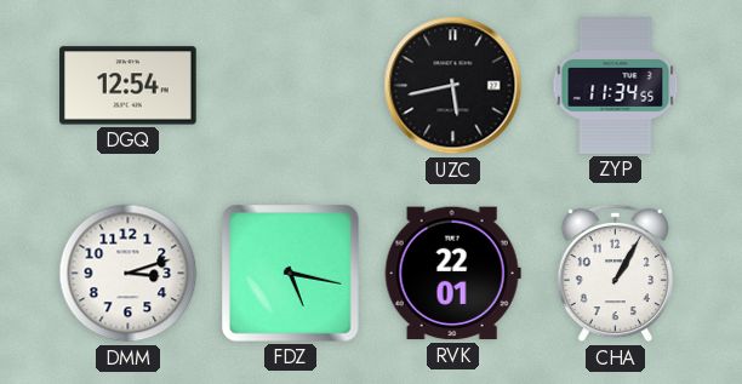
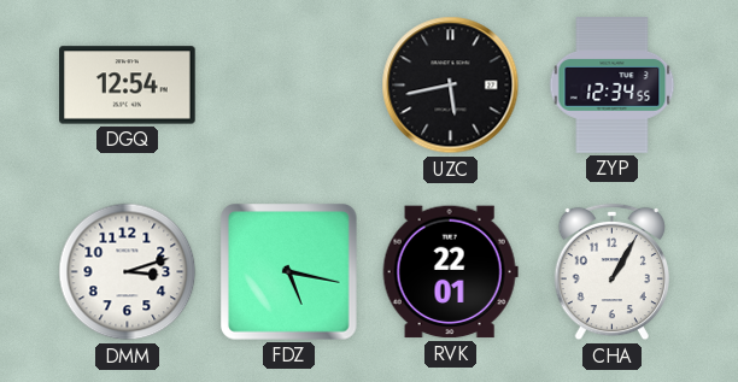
ZYP: 11:34 -> 12:34 (613, 86)
